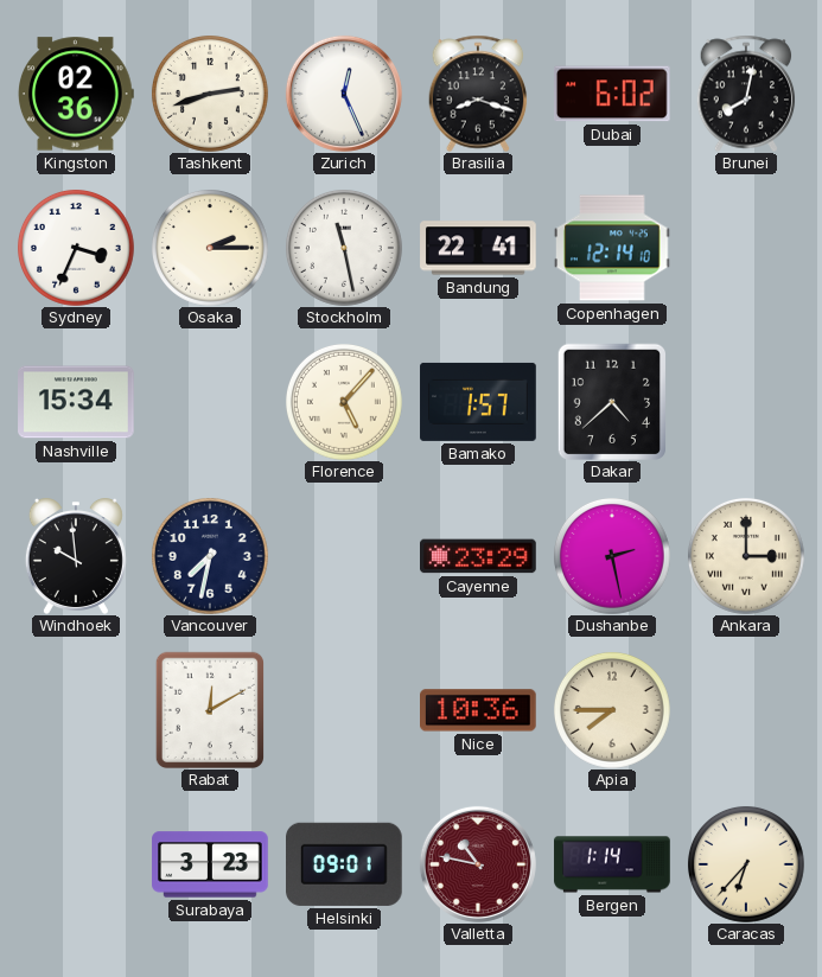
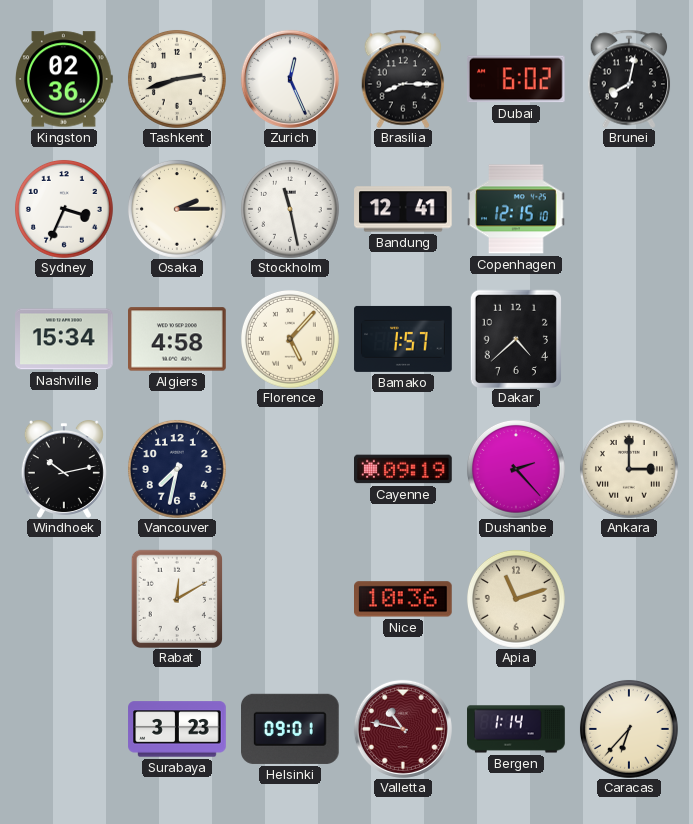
Brasilia: 8:18 -> 8:15 (403, 79)
Bandung: 22:41 -> 12:41 (403, 209)
Copenhagen: 12:14 -> 12:15 (516, 209)
Algiers: none -> 4:58 (178, 339)
Windhoek: 9:59 -> 10:13 (64, 469)
Cayenne: 23:29 -> 09:19 (404, 469)
Dushanbe: 2:28 -> 2:23 (516, 469)
Apia: 7:45 -> 11:12 (516, 599)
